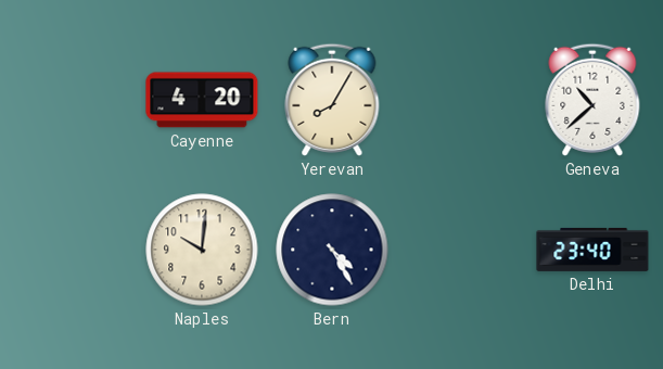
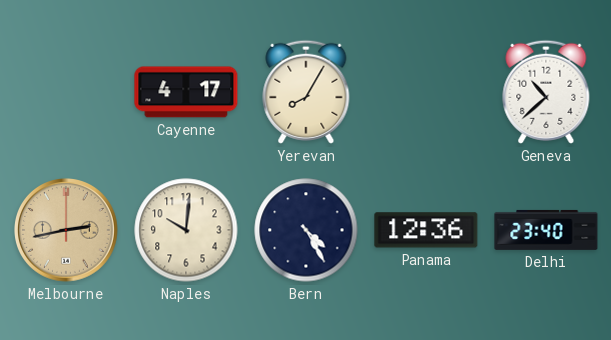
Cayenne: 4:20 -> 4:17 (186, 92)
Melbourne: none -> 2:43 (67, 231)
Panama: none -> 12:36 (426, 230)
